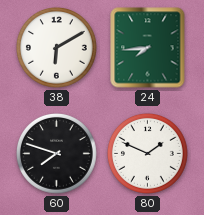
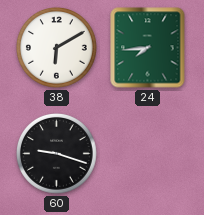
60: 7:48 -> 9:18 (57, 154)
80: 1:49 -> none (148, 154)
